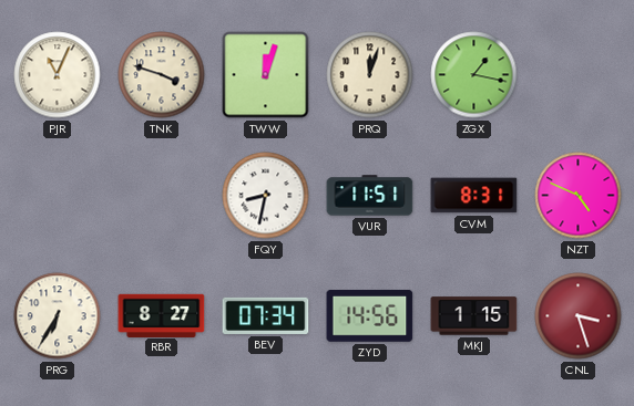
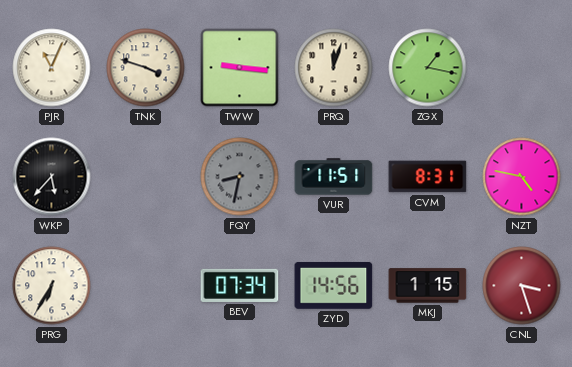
TWW: 12:03 -> 9:16 (240, 68)
WKP: none -> 5:37 (52, 177)
FQY dial: white -> grey (240, 177)
NZT: 4:49 -> 4:47 (522, 177)
RBR: 8:27 -> none (162, 315)
